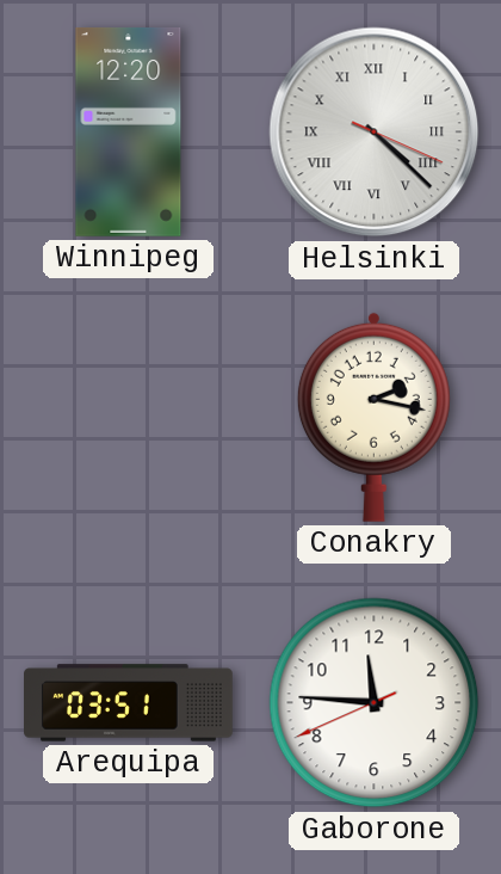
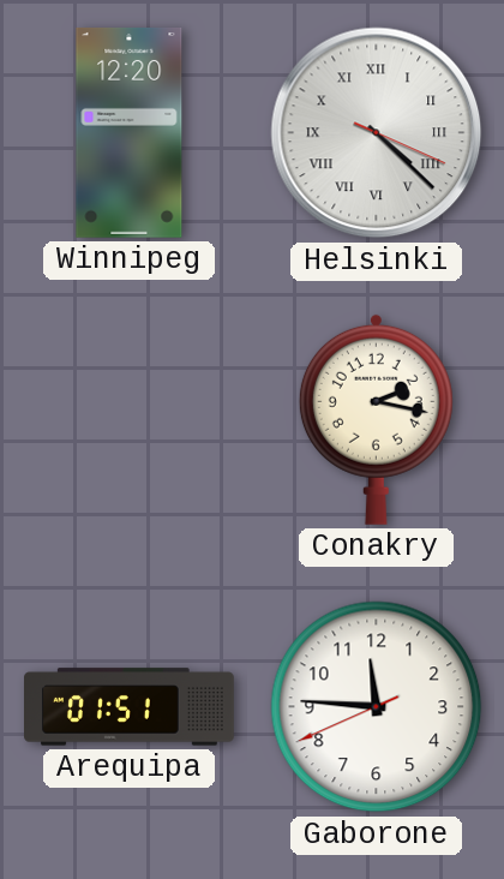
Arequipa: 03:51 -> 01:51 (130, 707)
